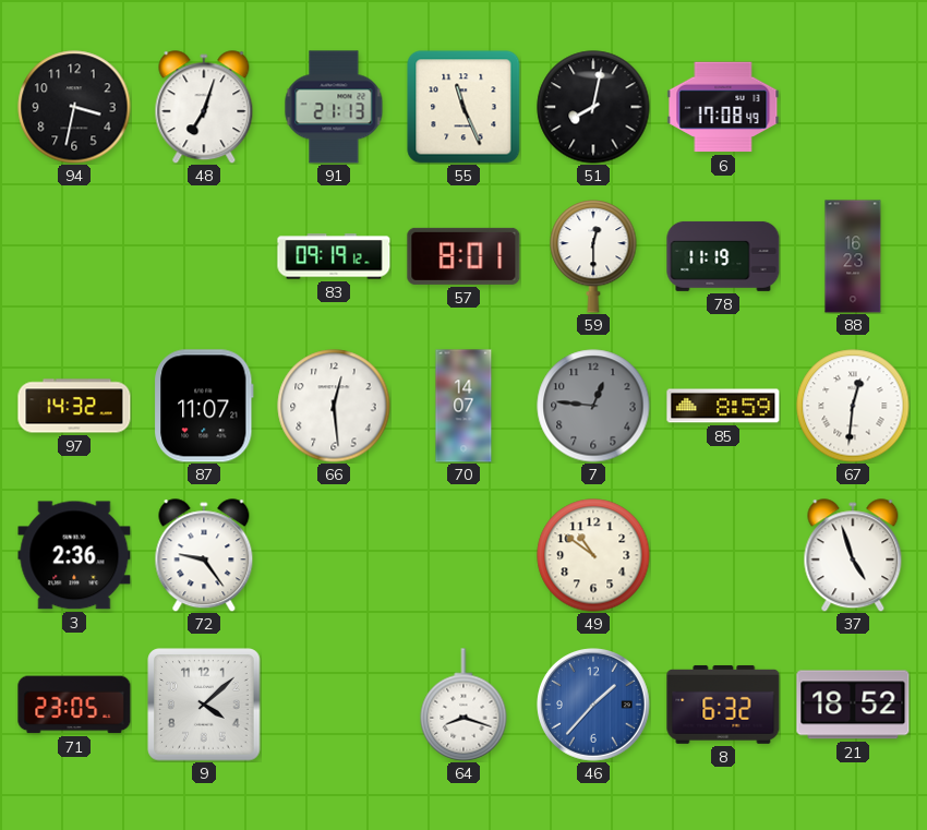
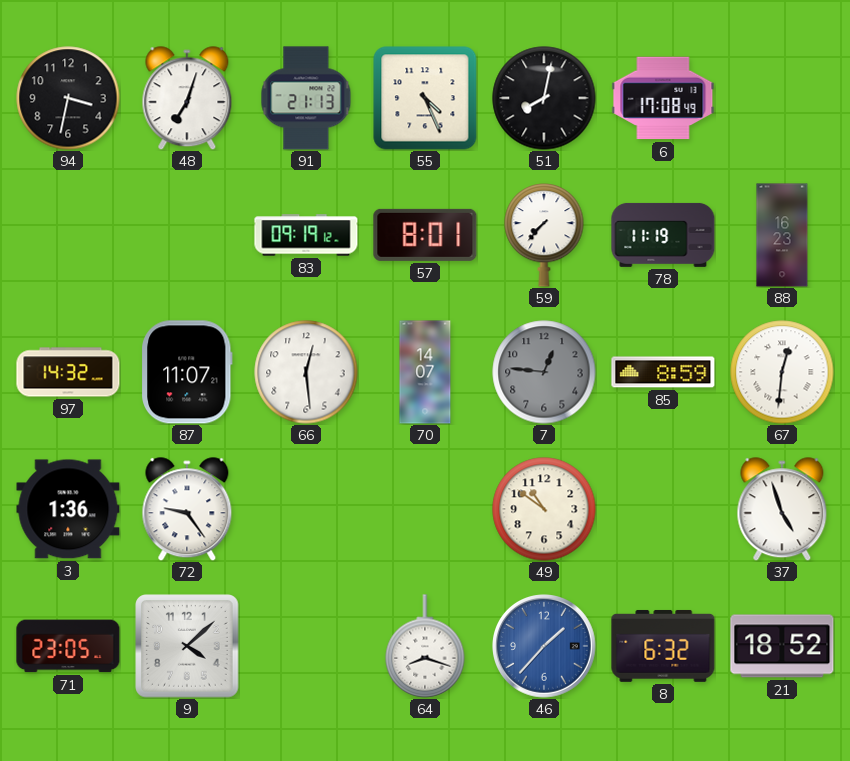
55: 11:26 -> 4:26 (425, 98)
59: 12:30 -> 7:37 (544, 235)
3: 2:36 -> 1:36 (68, 509)
